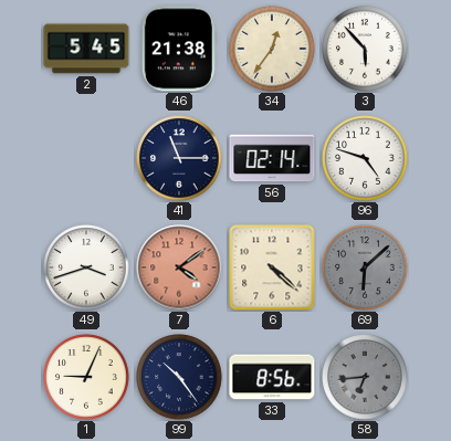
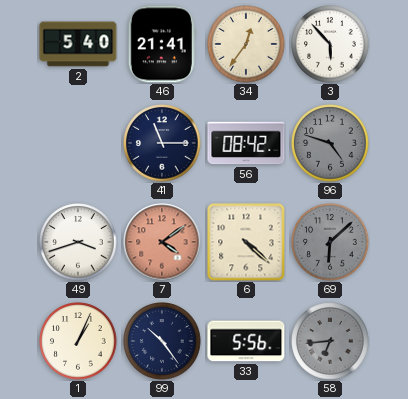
2: 5:45 -> 5:40 (78, 44)
46: 21:38 -> 21:41 (162, 44)
56: 02:14 -> 08:42 (246, 143)
96 dial: white -> grey (330, 143)
1: 9:04 -> 1:04 (78, 341)
33: 8:56 -> 5:56 (246, 341)
